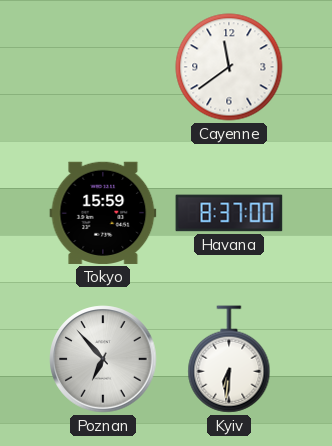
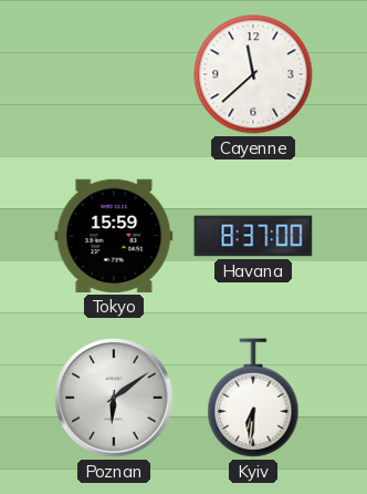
Cayenne: 11:39 -> 11:38 (253, 74)
Poznan: 6:53 -> 6:09 (114, 398)
